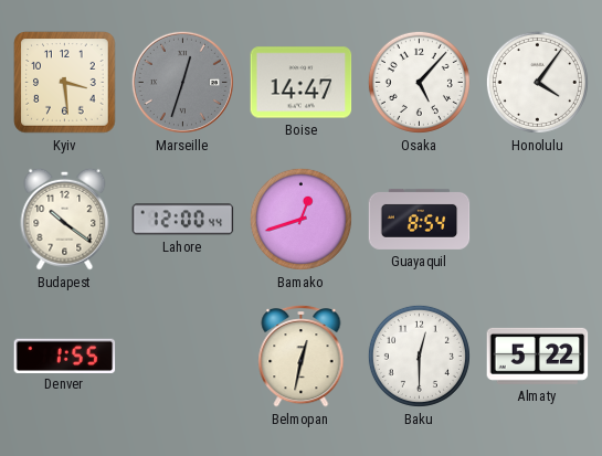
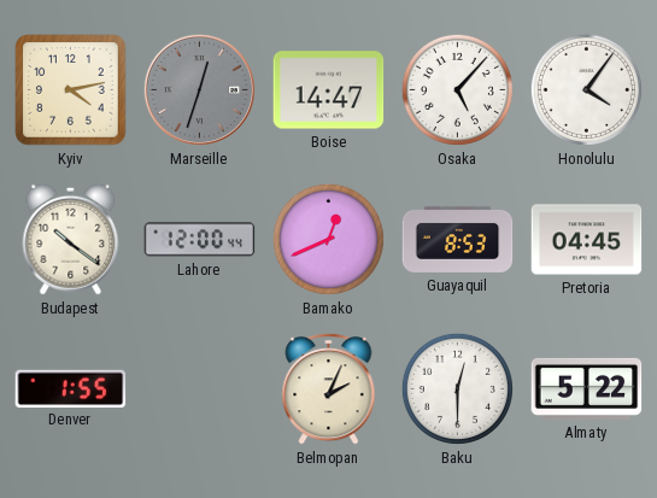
Kyiv: 3:29 -> 4:13 (71, 90)
Bamako: 12:42 -> 12:41 (328, 239)
Guayaquil: 8:54 -> 8:53 (458, 239)
Pretoria: none -> 04:45 (587, 240)
Belmopan: 12:32 -> 2:04 (329, 388)
